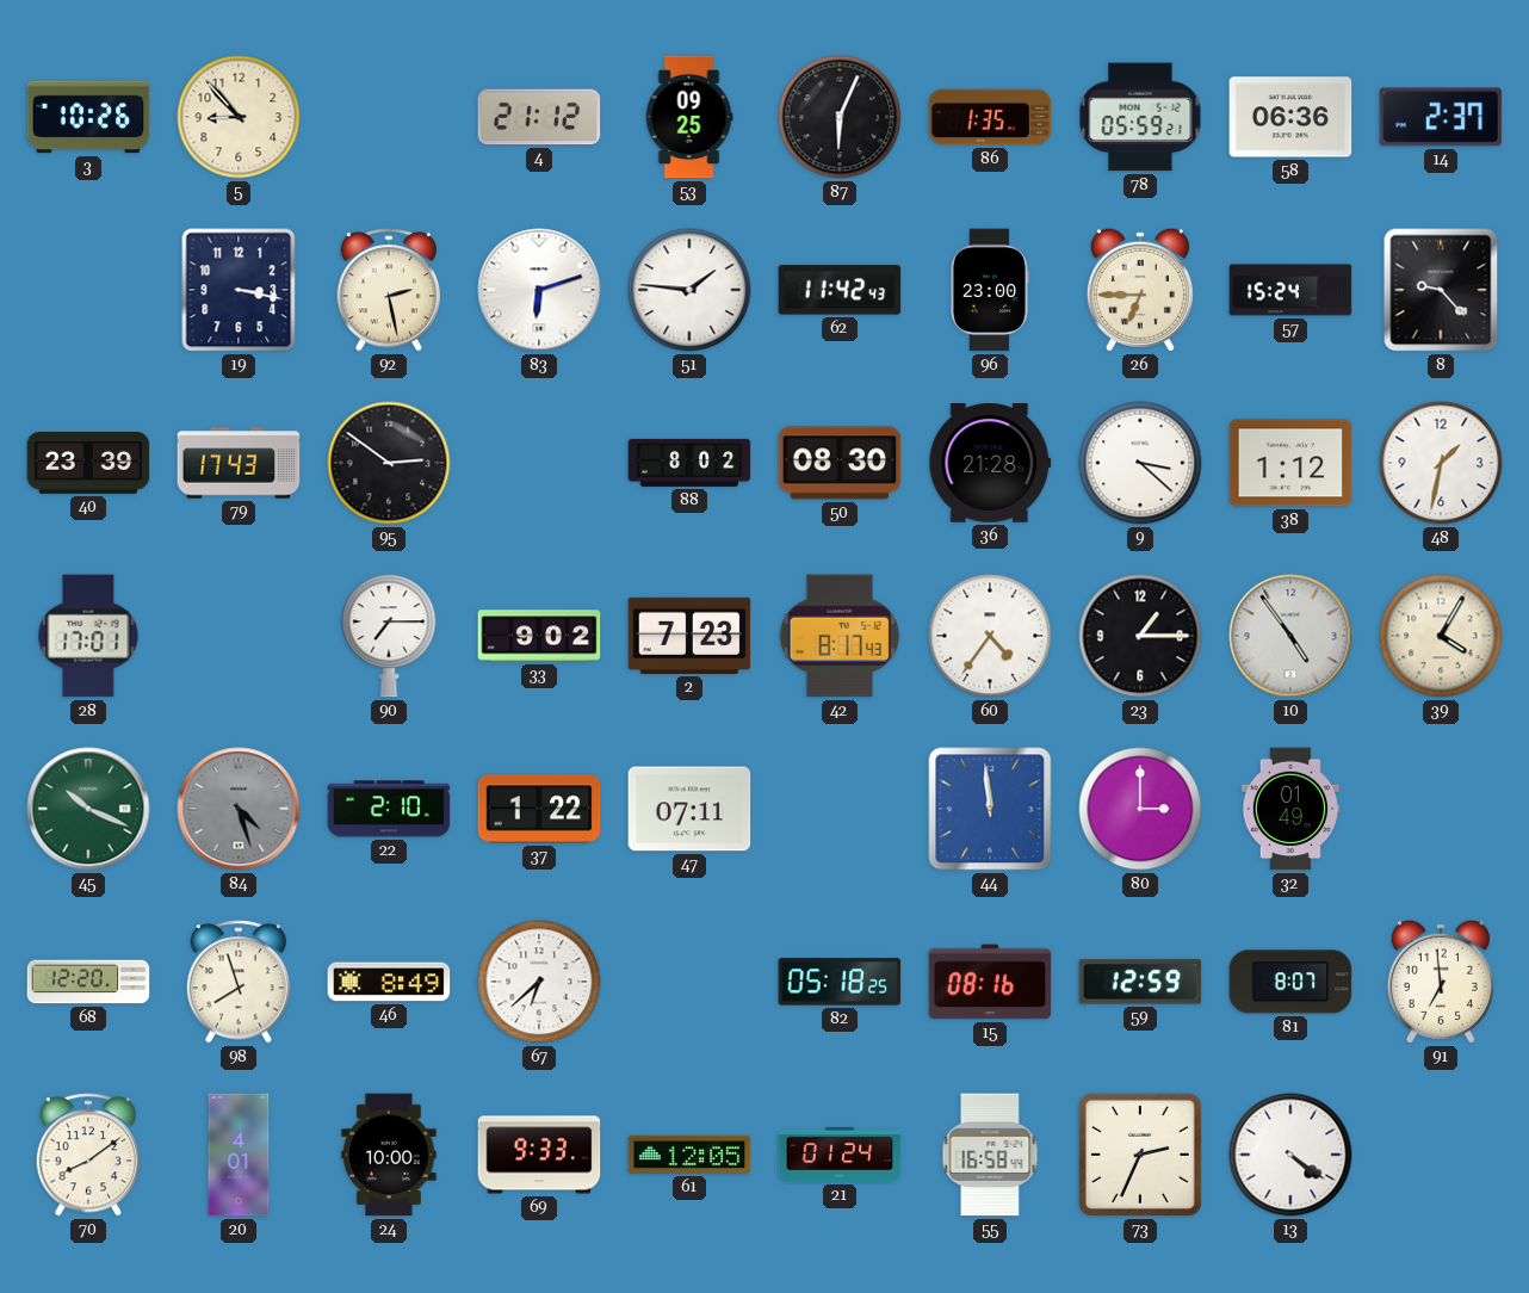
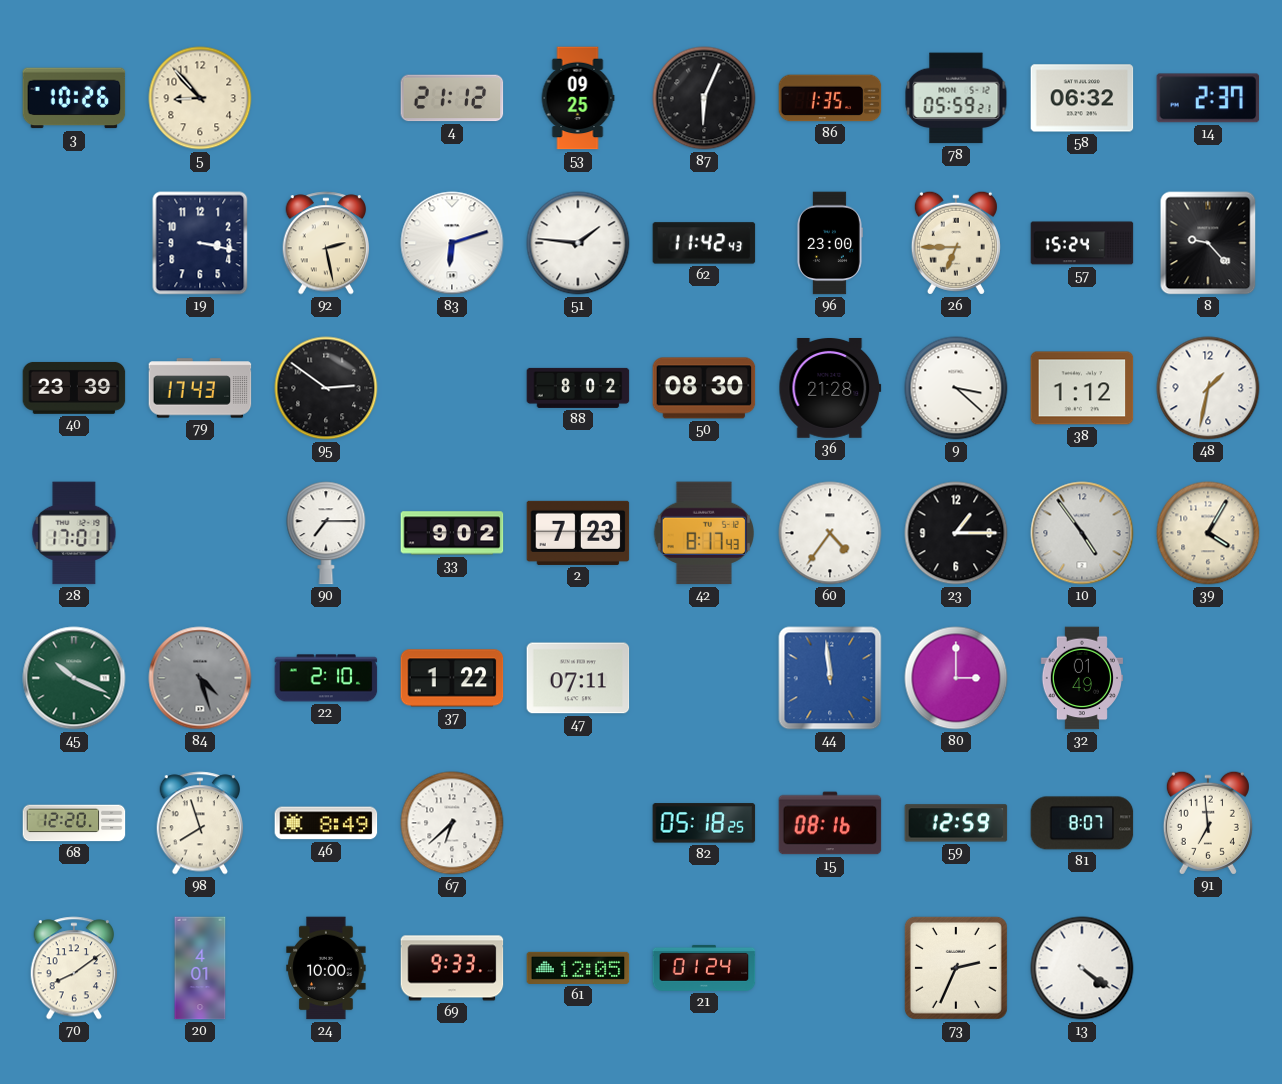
58: 06:36 -> 06:32 (1082, 98)
55: 16:58 -> none (990, 1155)
